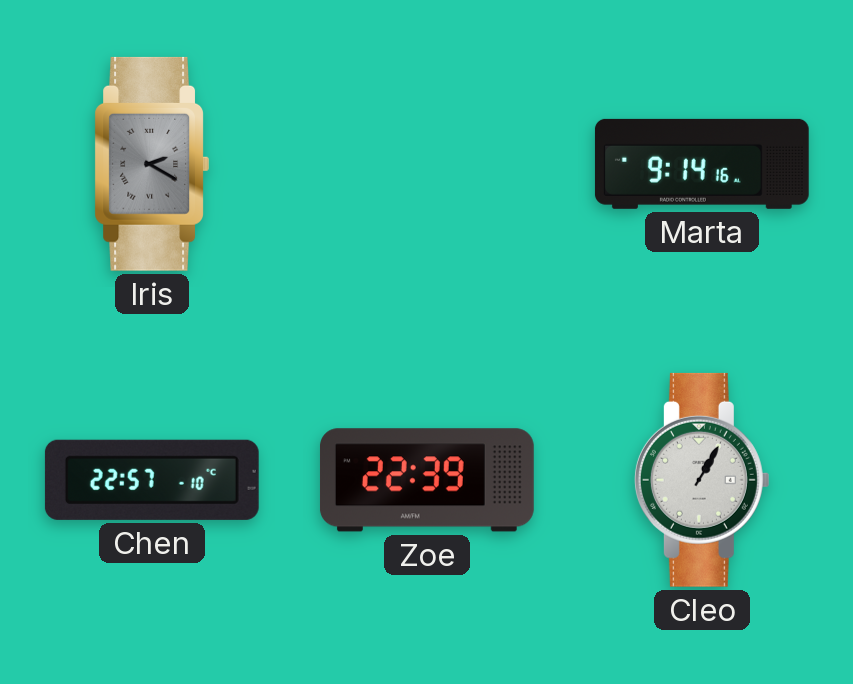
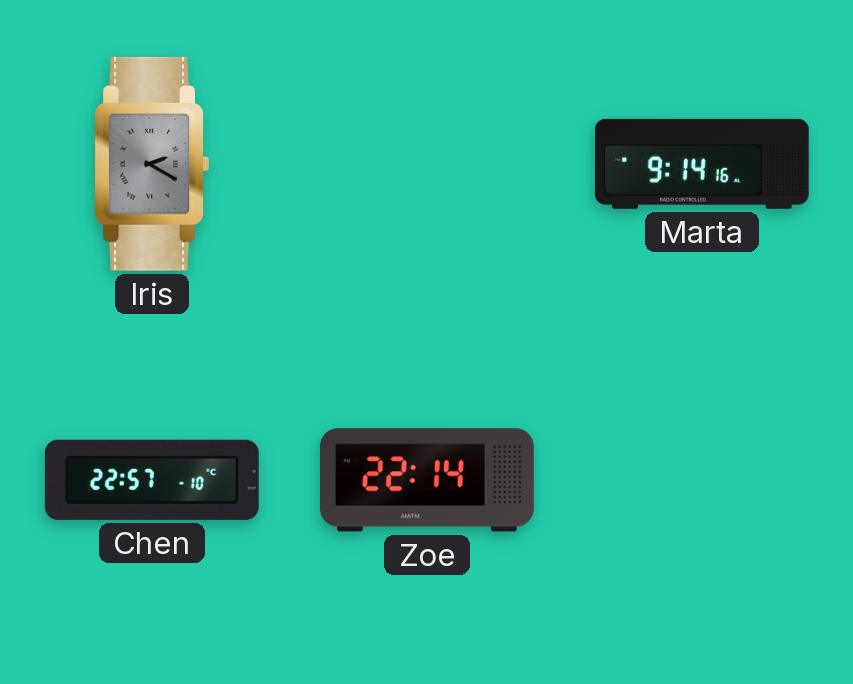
Zoe: 22:39 -> 22:14 (427, 480)
Cleo: 1:05 -> none (702, 480)
